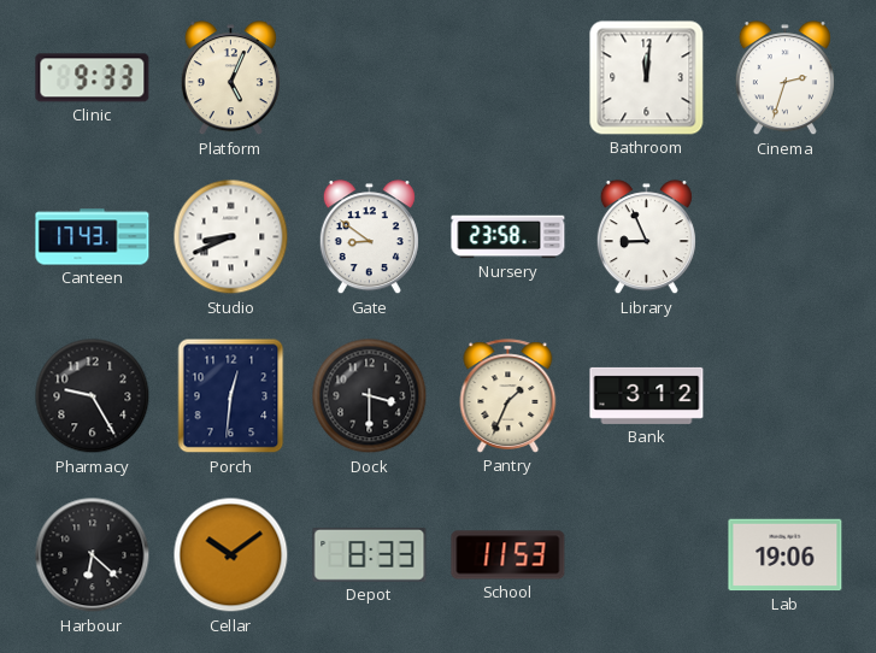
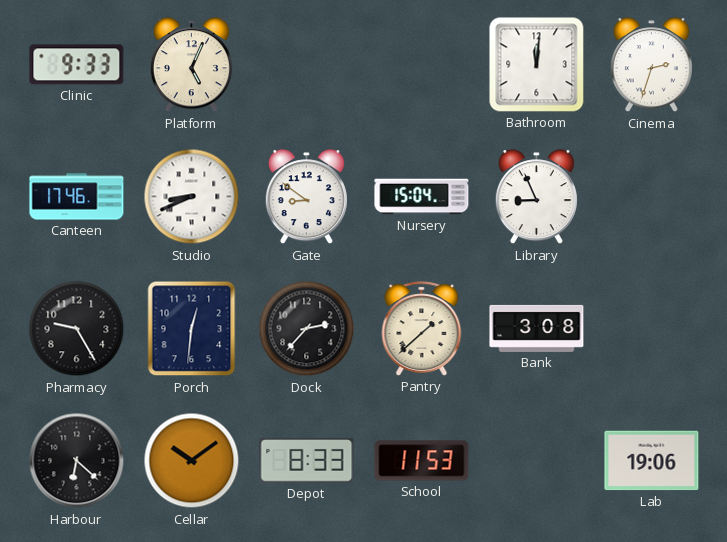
Canteen: 17:43 -> 17:46 (77, 197)
Nursery: 23:58 -> 15:04 (422, 197)
Dock: 3:30 -> 2:37 (307, 329)
Pantry: 1:34 -> 1:38 (422, 329)
Bank: 3:12 -> 3:08 (537, 328)
